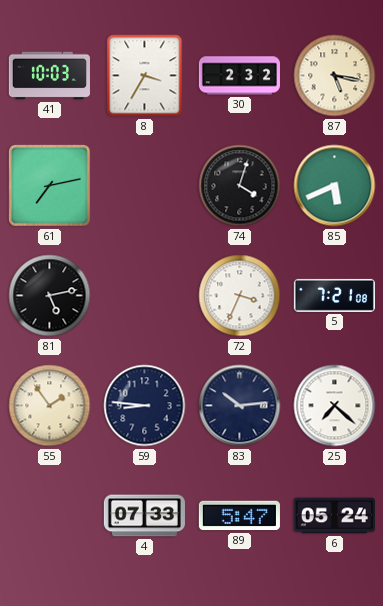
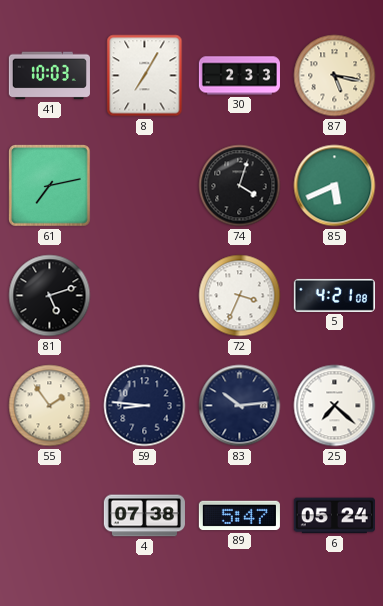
8: 3:35 -> 7:05 (145, 76)
30: 2:32 -> 2:33 (239, 76)
81: 5:13 -> 5:12 (50, 296)
5: 7:21 -> 4:21 (334, 295)
4: 07:33 -> 07:38 (144, 516)
